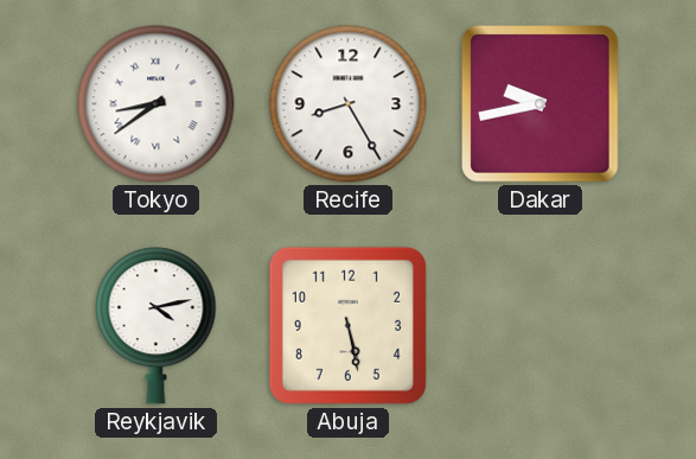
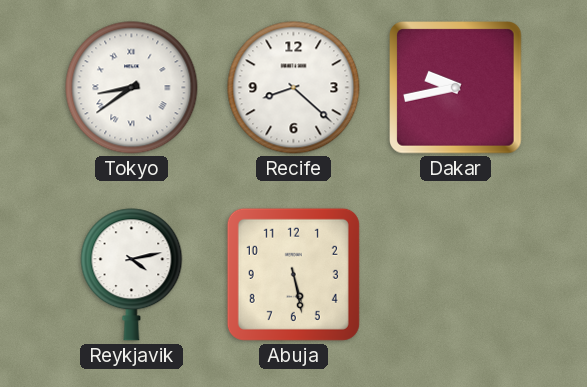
Recife: 8:25 -> 8:22 (294, 88)
